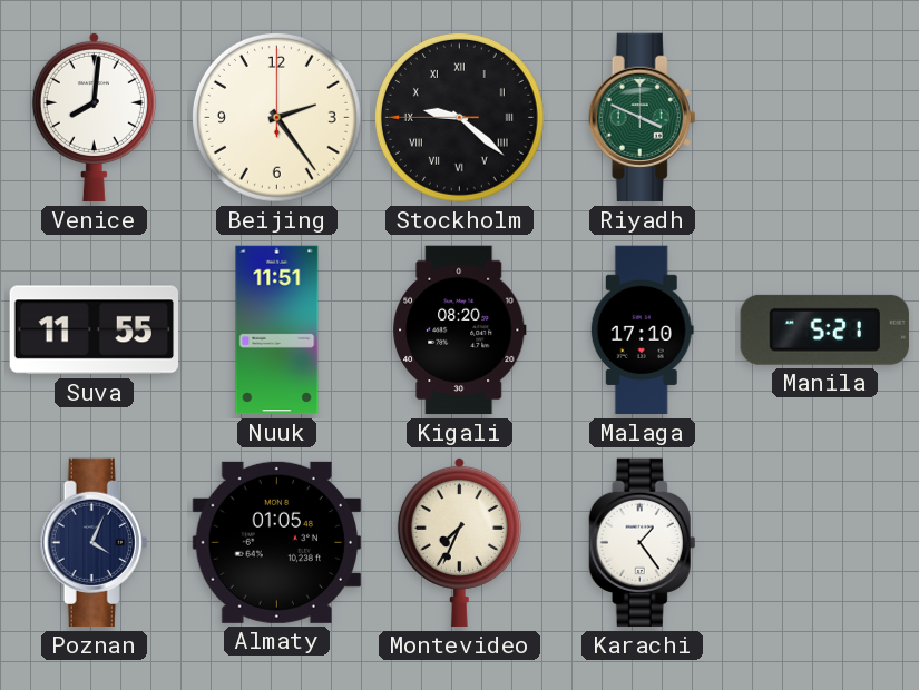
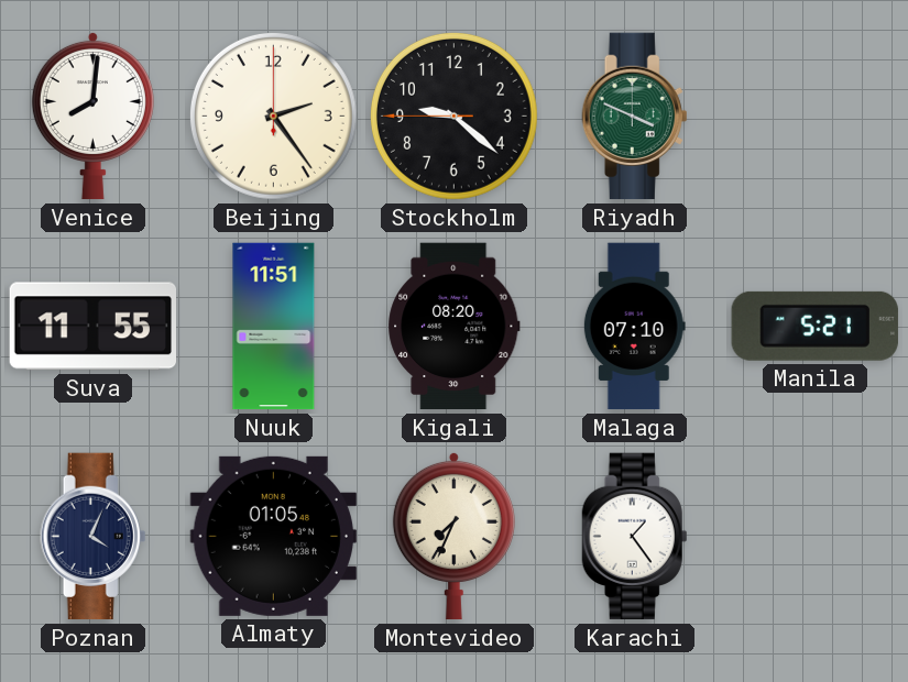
Stockholm numerals: Roman -> Arabic (453, 116)
Malaga: 17:10 -> 07:10 (634, 327)
